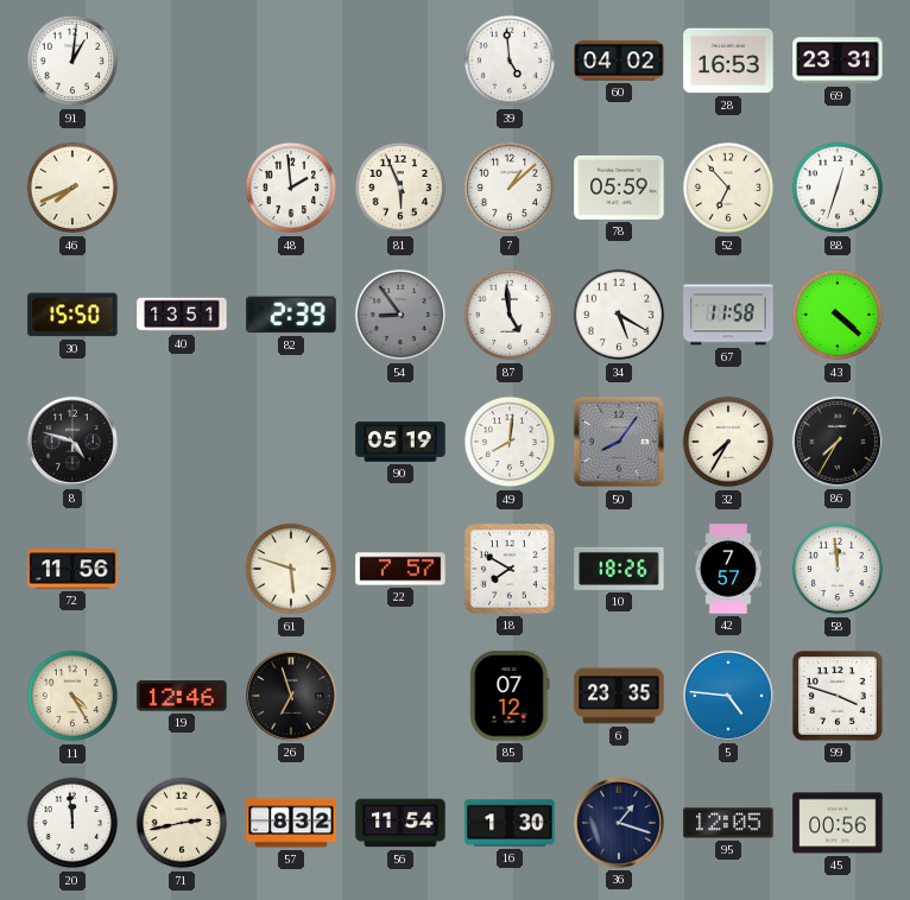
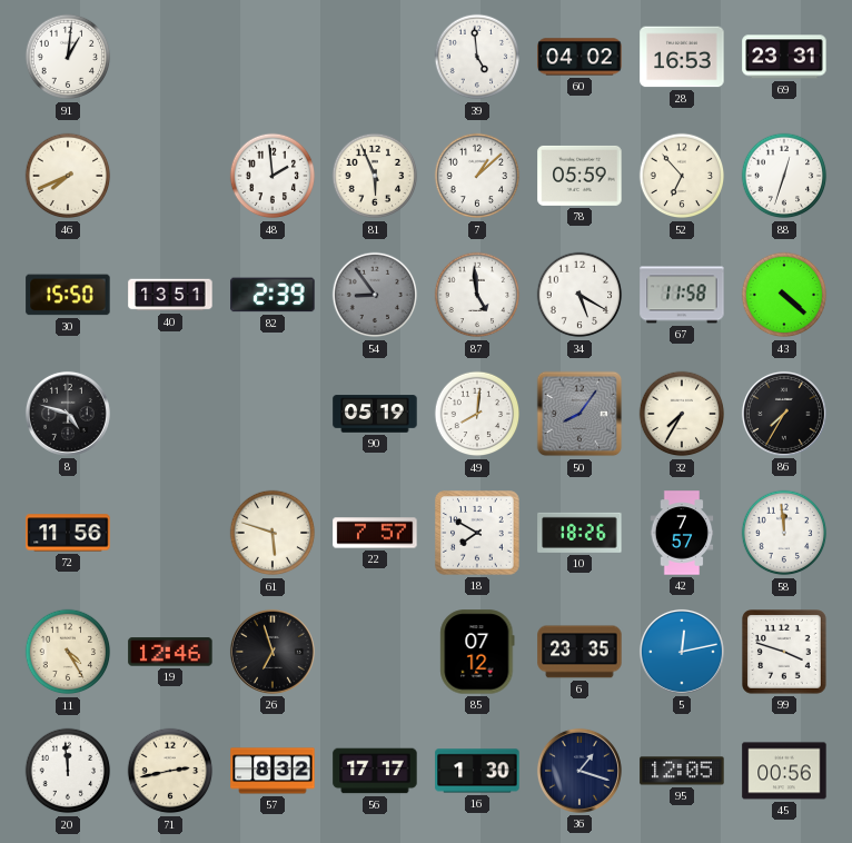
5: 4:46 -> 12:13 (682, 652)
56: 11:54 -> 17:17 (375, 771)
